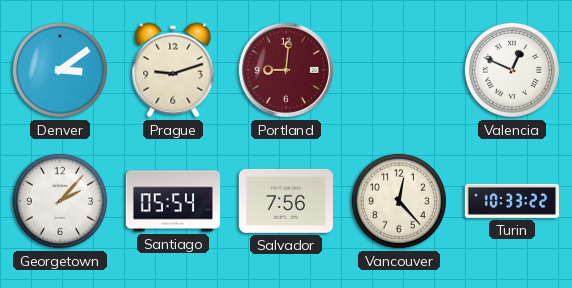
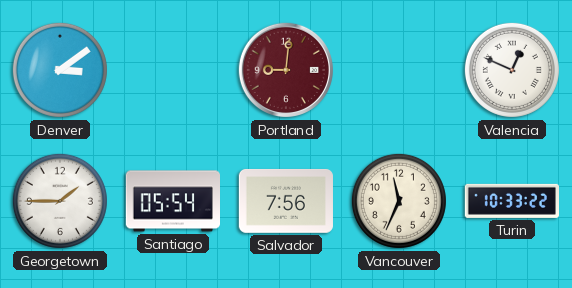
Prague: 9:12 -> none (173, 70)
Georgetown: 2:07 -> 1:45 (60, 201)
Vancouver: 12:23 -> 11:34 (399, 201)
